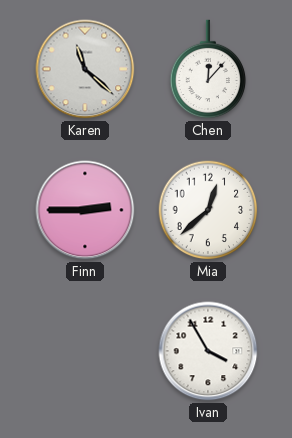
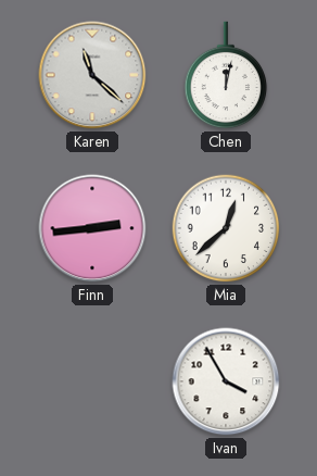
Chen: 12:07 -> 12:02 (226, 75)
Finn: 2:45 -> 2:44 (92, 228)
